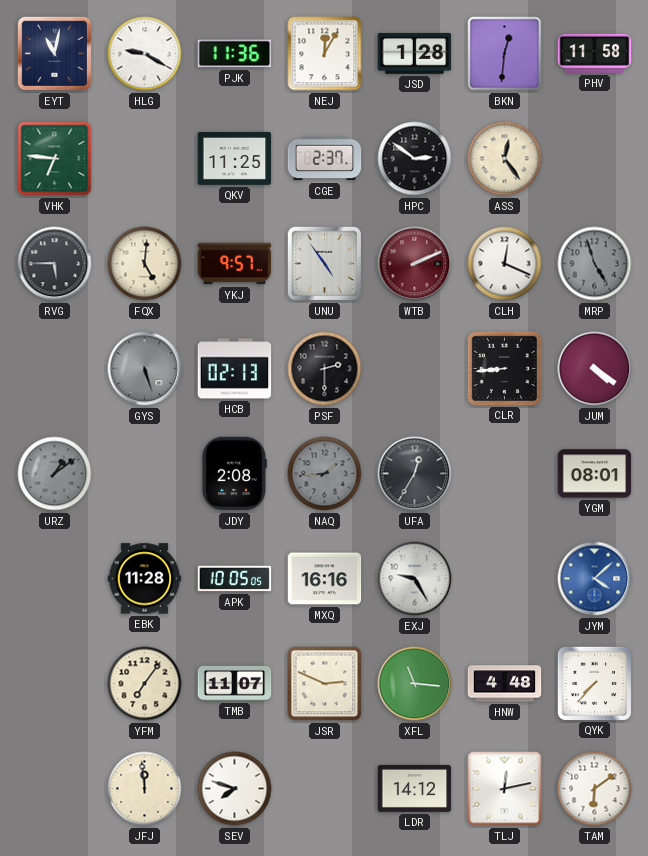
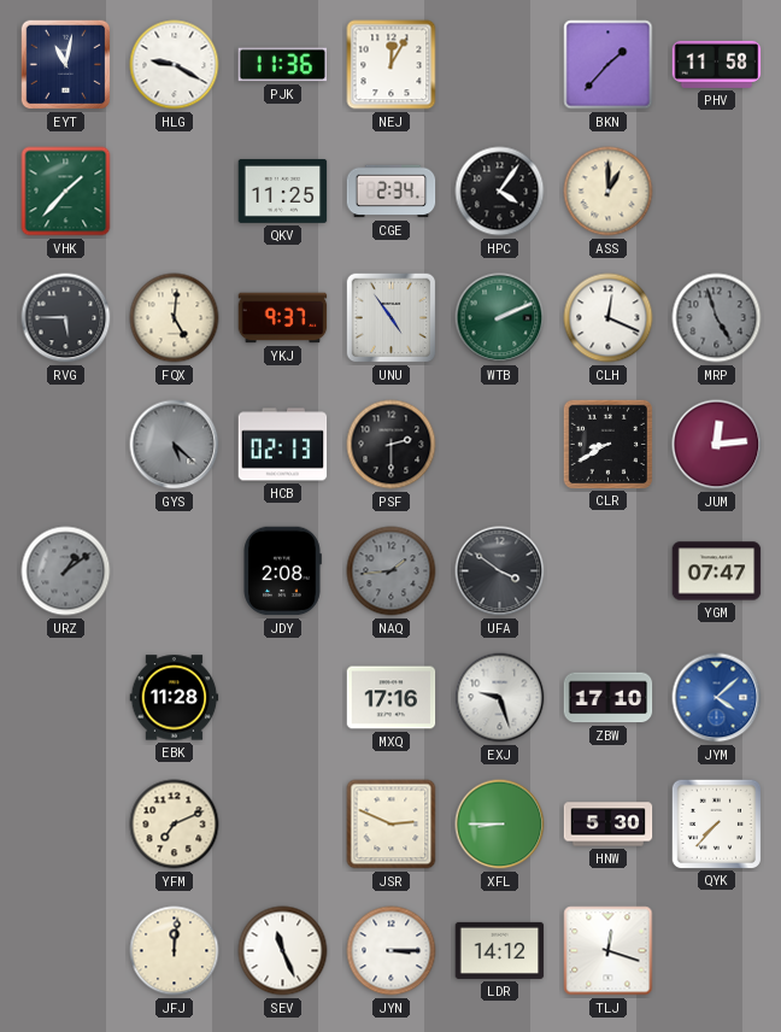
JSD: 1:28 -> none (415, 53)
BKN: 12:31 -> 1:37 (609, 65)
VHK: 6:46 -> 1:37 (66, 192)
CGE: 2:37 -> 2:34 (392, 192)
HPC: 2:51 -> 4:06 (500, 192)
ASS: 12:24 -> 1:00 (609, 192)
YKJ: 9:57 -> 9:37 (283, 318)
WTB dial: burgundy -> green (500, 318)
GYS: 5:27 -> 5:22 (175, 445)
CLR: 8:44 -> 8:40 (607, 444)
JUM: 4:21 -> 12:14 (717, 445)
UFA: 12:35 -> 3:51 (500, 571)
YGM: 08:01 -> 07:47 (717, 571)
APK: 10:05 -> none (235, 579)
MXQ: 16:16 -> 17:16 (392, 698)
EXJ: 9:25 -> 9:27 (500, 698)
ZBW: none -> 17:10 (609, 698)
YFM: 7:06 -> 7:11 (175, 825)
TMB: 11:07 -> none (235, 683)
XFL: 11:16 -> 8:45 (500, 825)
HNW: 4:48 -> 5:30 (609, 825)
JFJ: 11:59 -> 12:01 (175, 951)
SEV: 7:48 -> 11:26 (283, 951)
JYN: none -> 3:15 (392, 951)
TLJ: 12:13 -> 12:18 (609, 951)
TAM: 6:09 -> none (595, 789)
